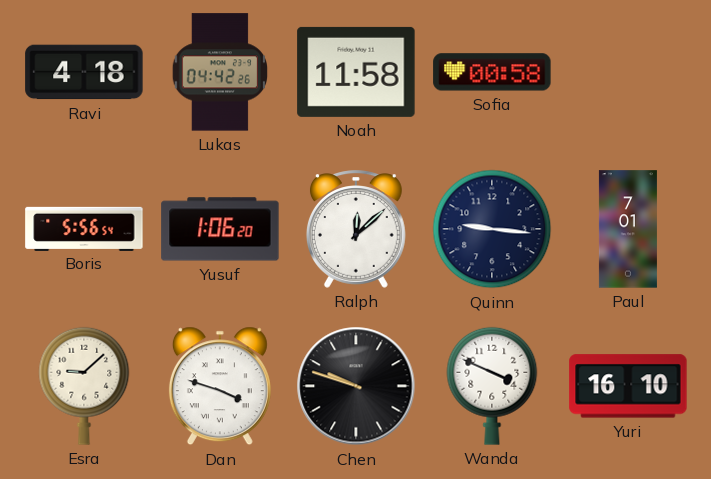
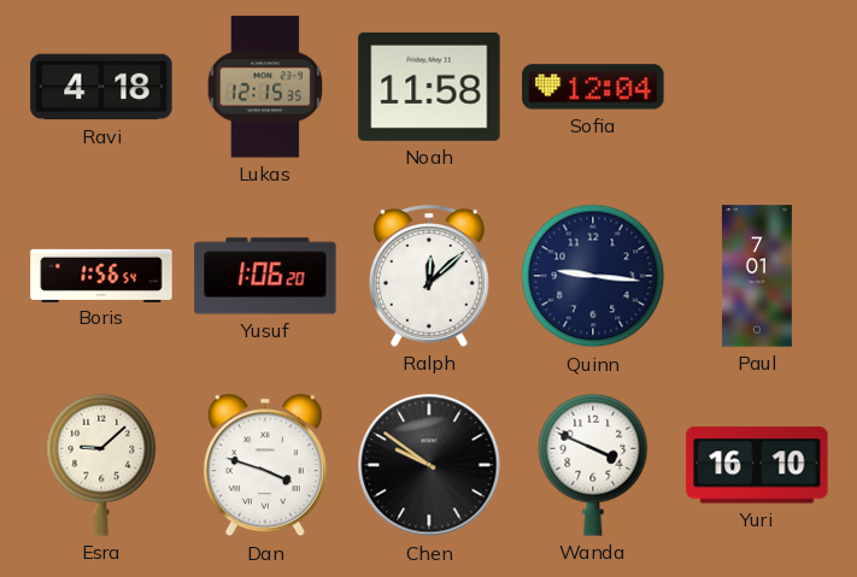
Lukas: 04:42 -> 12:15 (265, 87)
Sofia: 00:58 -> 12:04 (593, 87)
Boris: 5:56 -> 1:56 (101, 275)
Chen: 9:48 -> 9:51 (429, 465)
